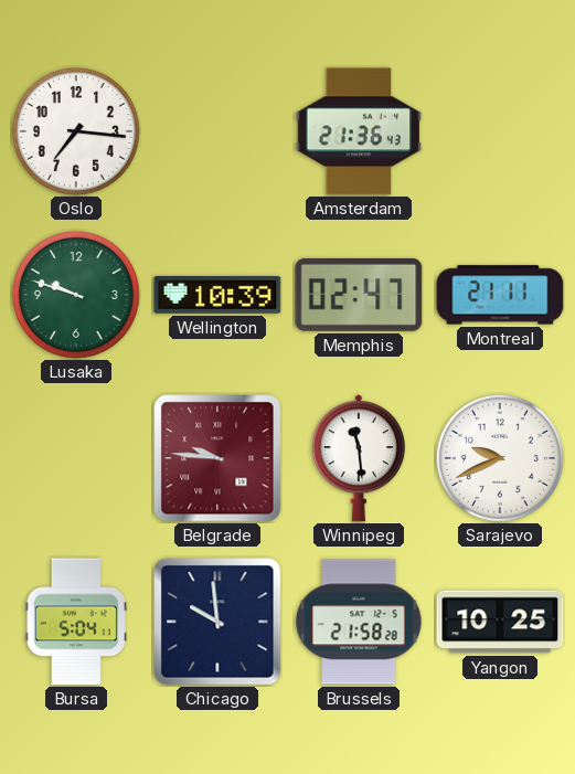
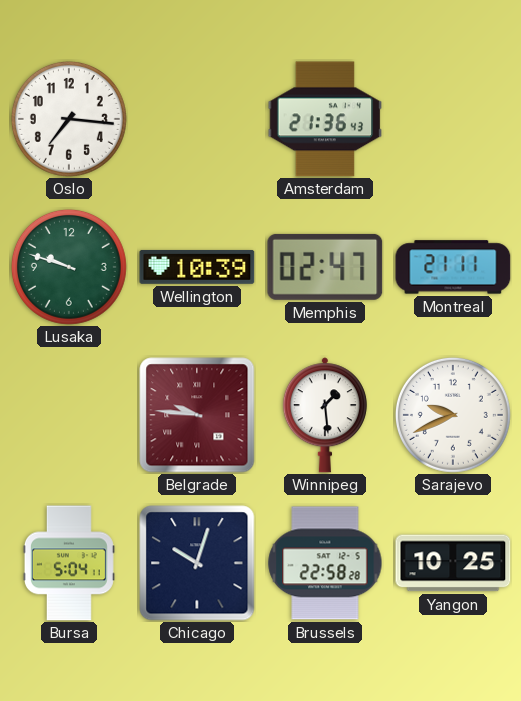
Winnipeg: 11:29 -> 1:29 (325, 415)
Chicago: 9:59 -> 10:03 (197, 563)
Brussels: 21:58 -> 22:58 (325, 563)
